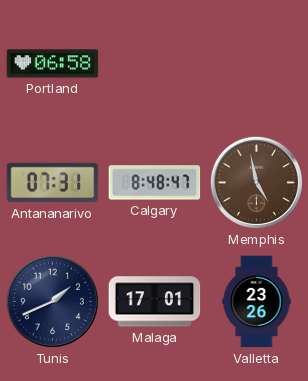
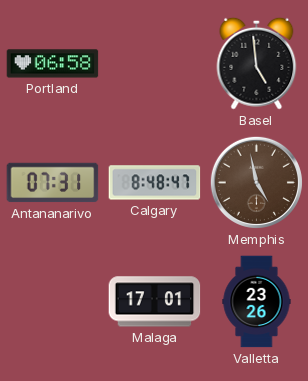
Basel: none -> 4:59 (257, 63)
Tunis: 1:41 -> none (52, 301)
